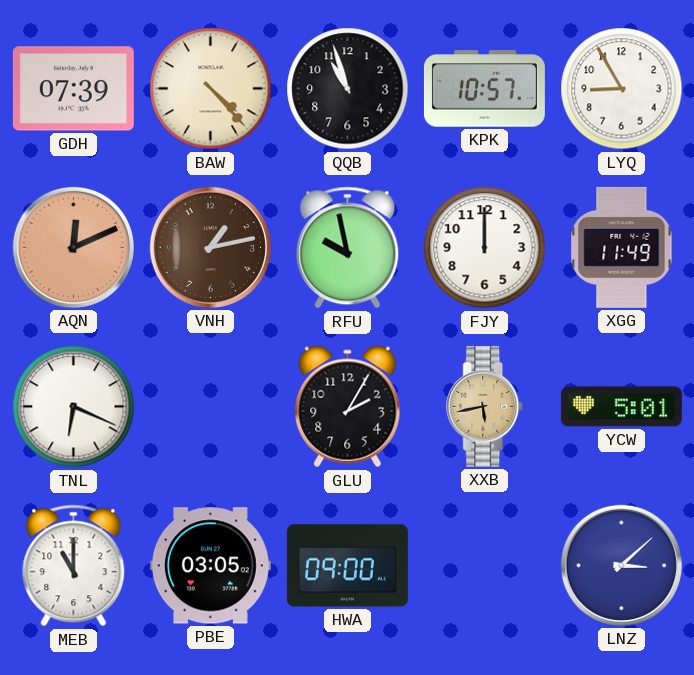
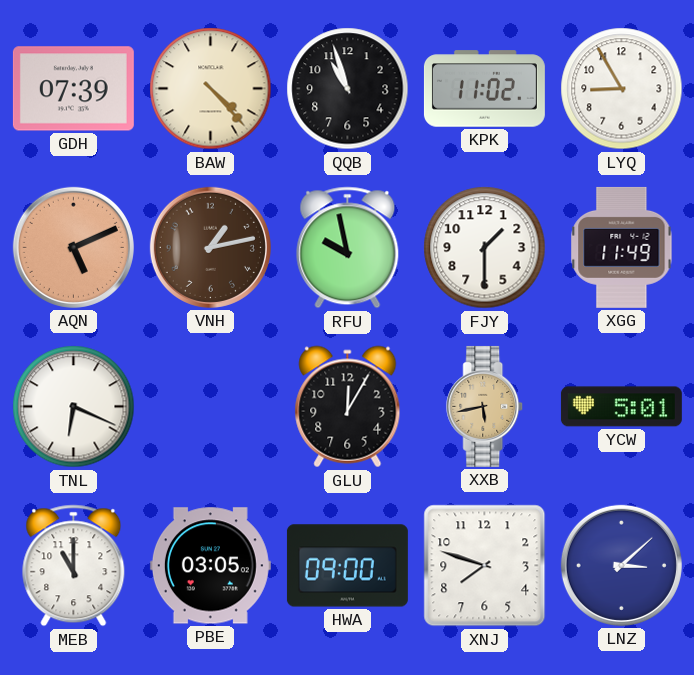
KPK: 10:57 -> 11:02 (484, 89)
AQN: 12:11 -> 5:11 (73, 247)
FJY: 12:00 -> 1:30 (485, 248)
GLU: 2:05 -> 12:05 (348, 407)
XNJ: none -> 7:48 (485, 566)
